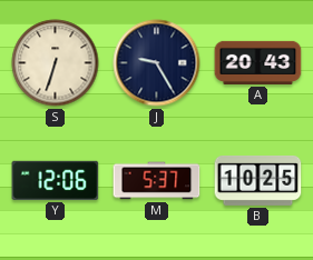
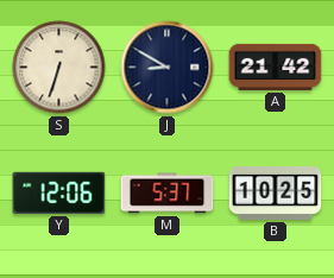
J: 9:25 -> 8:50 (168, 68)
A: 20:43 -> 21:42 (276, 67)
